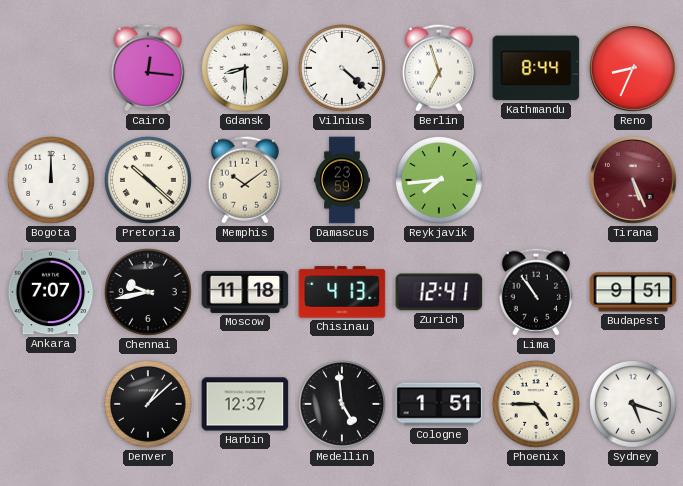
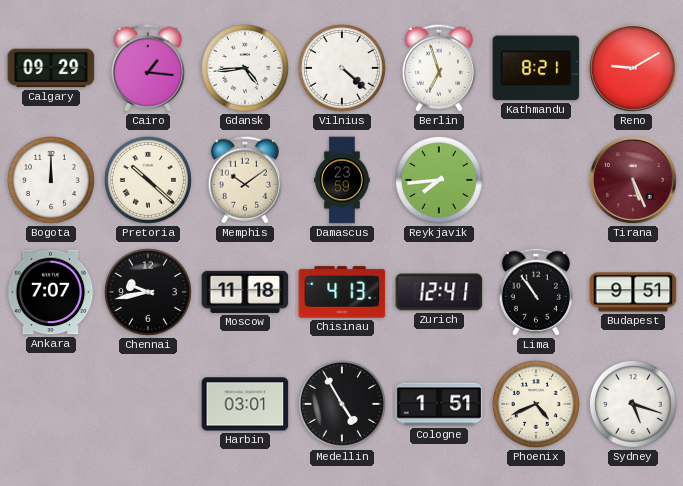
Calgary: none -> 09:29 (51, 68)
Cairo: 12:16 -> 1:16 (148, 68)
Gdansk: 8:30 -> 4:44 (245, 68)
Kathmandu: 8:44 -> 8:21 (536, 68)
Reno: 8:34 -> 9:10 (633, 68)
Denver: 1:08 -> none (148, 404)
Harbin: 12:37 -> 03:01 (245, 404)
Medellin: 4:59 -> 4:55 (342, 404)
Phoenix: 4:45 -> 4:41 (536, 404)
